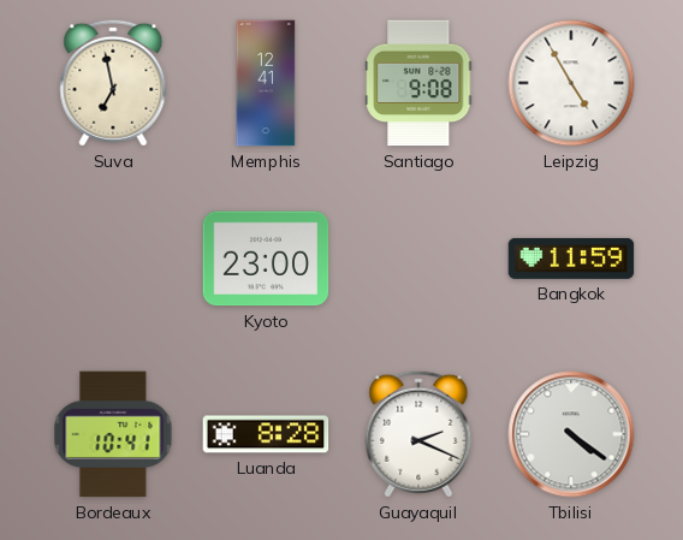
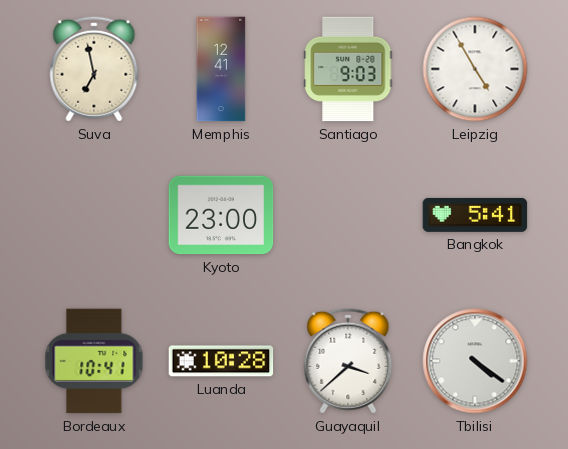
Santiago: 9:08 -> 9:03 (348, 69)
Bangkok: 11:59 -> 5:41 (475, 215)
Luanda: 8:28 -> 10:28 (221, 361)
Guayaquil: 2:19 -> 3:38 (348, 361)
